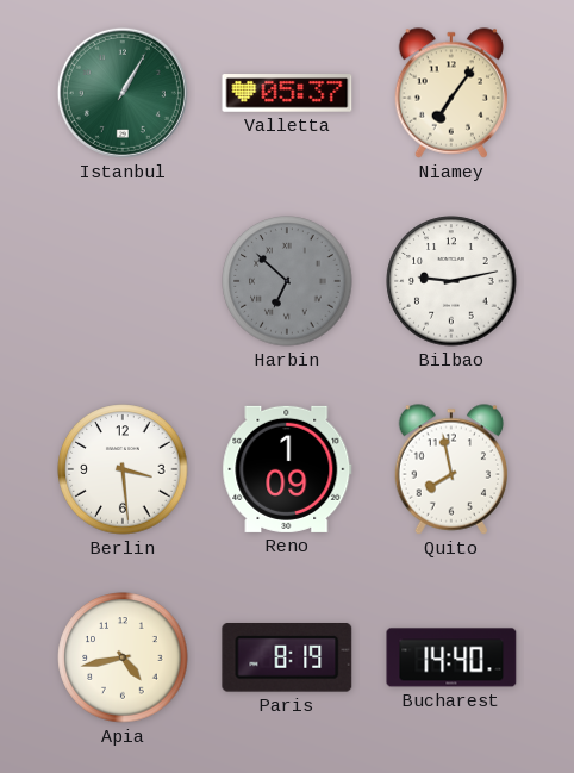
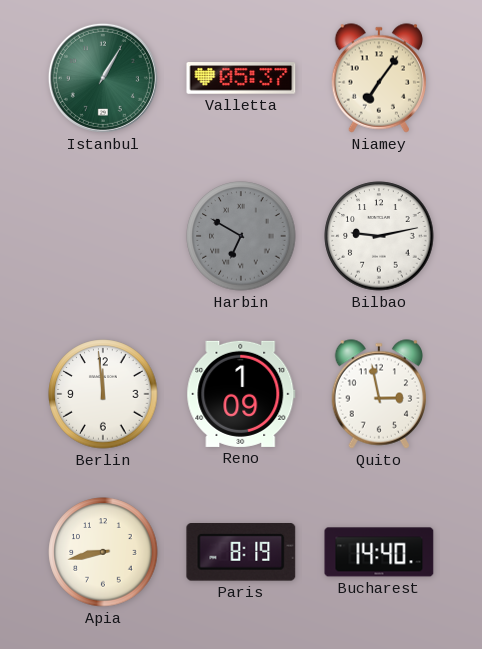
Harbin: 6:52 -> 6:50 (241, 236)
Berlin: 3:29 -> 11:59 (103, 394)
Quito: 7:58 -> 2:58 (379, 394)
Apia: 4:43 -> 8:43 (103, 552)
